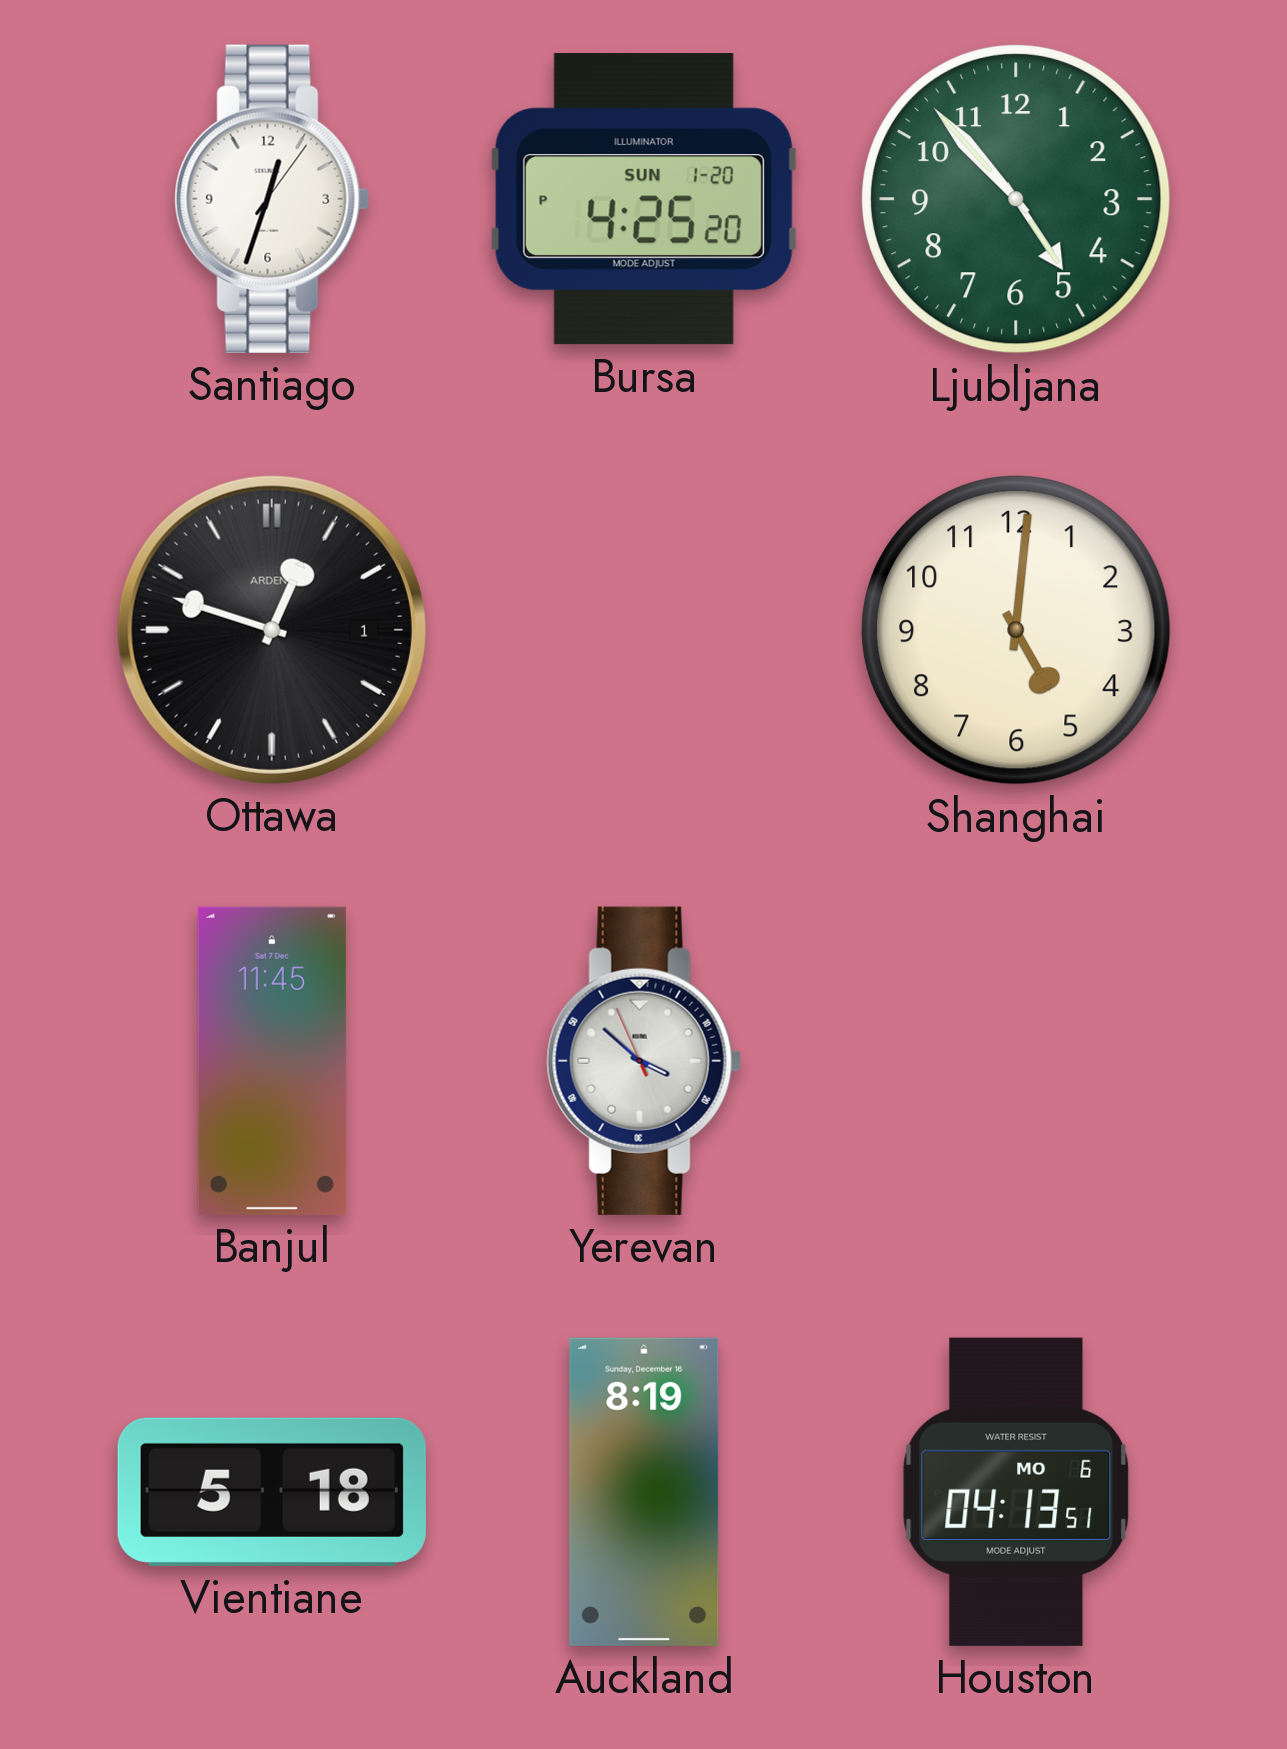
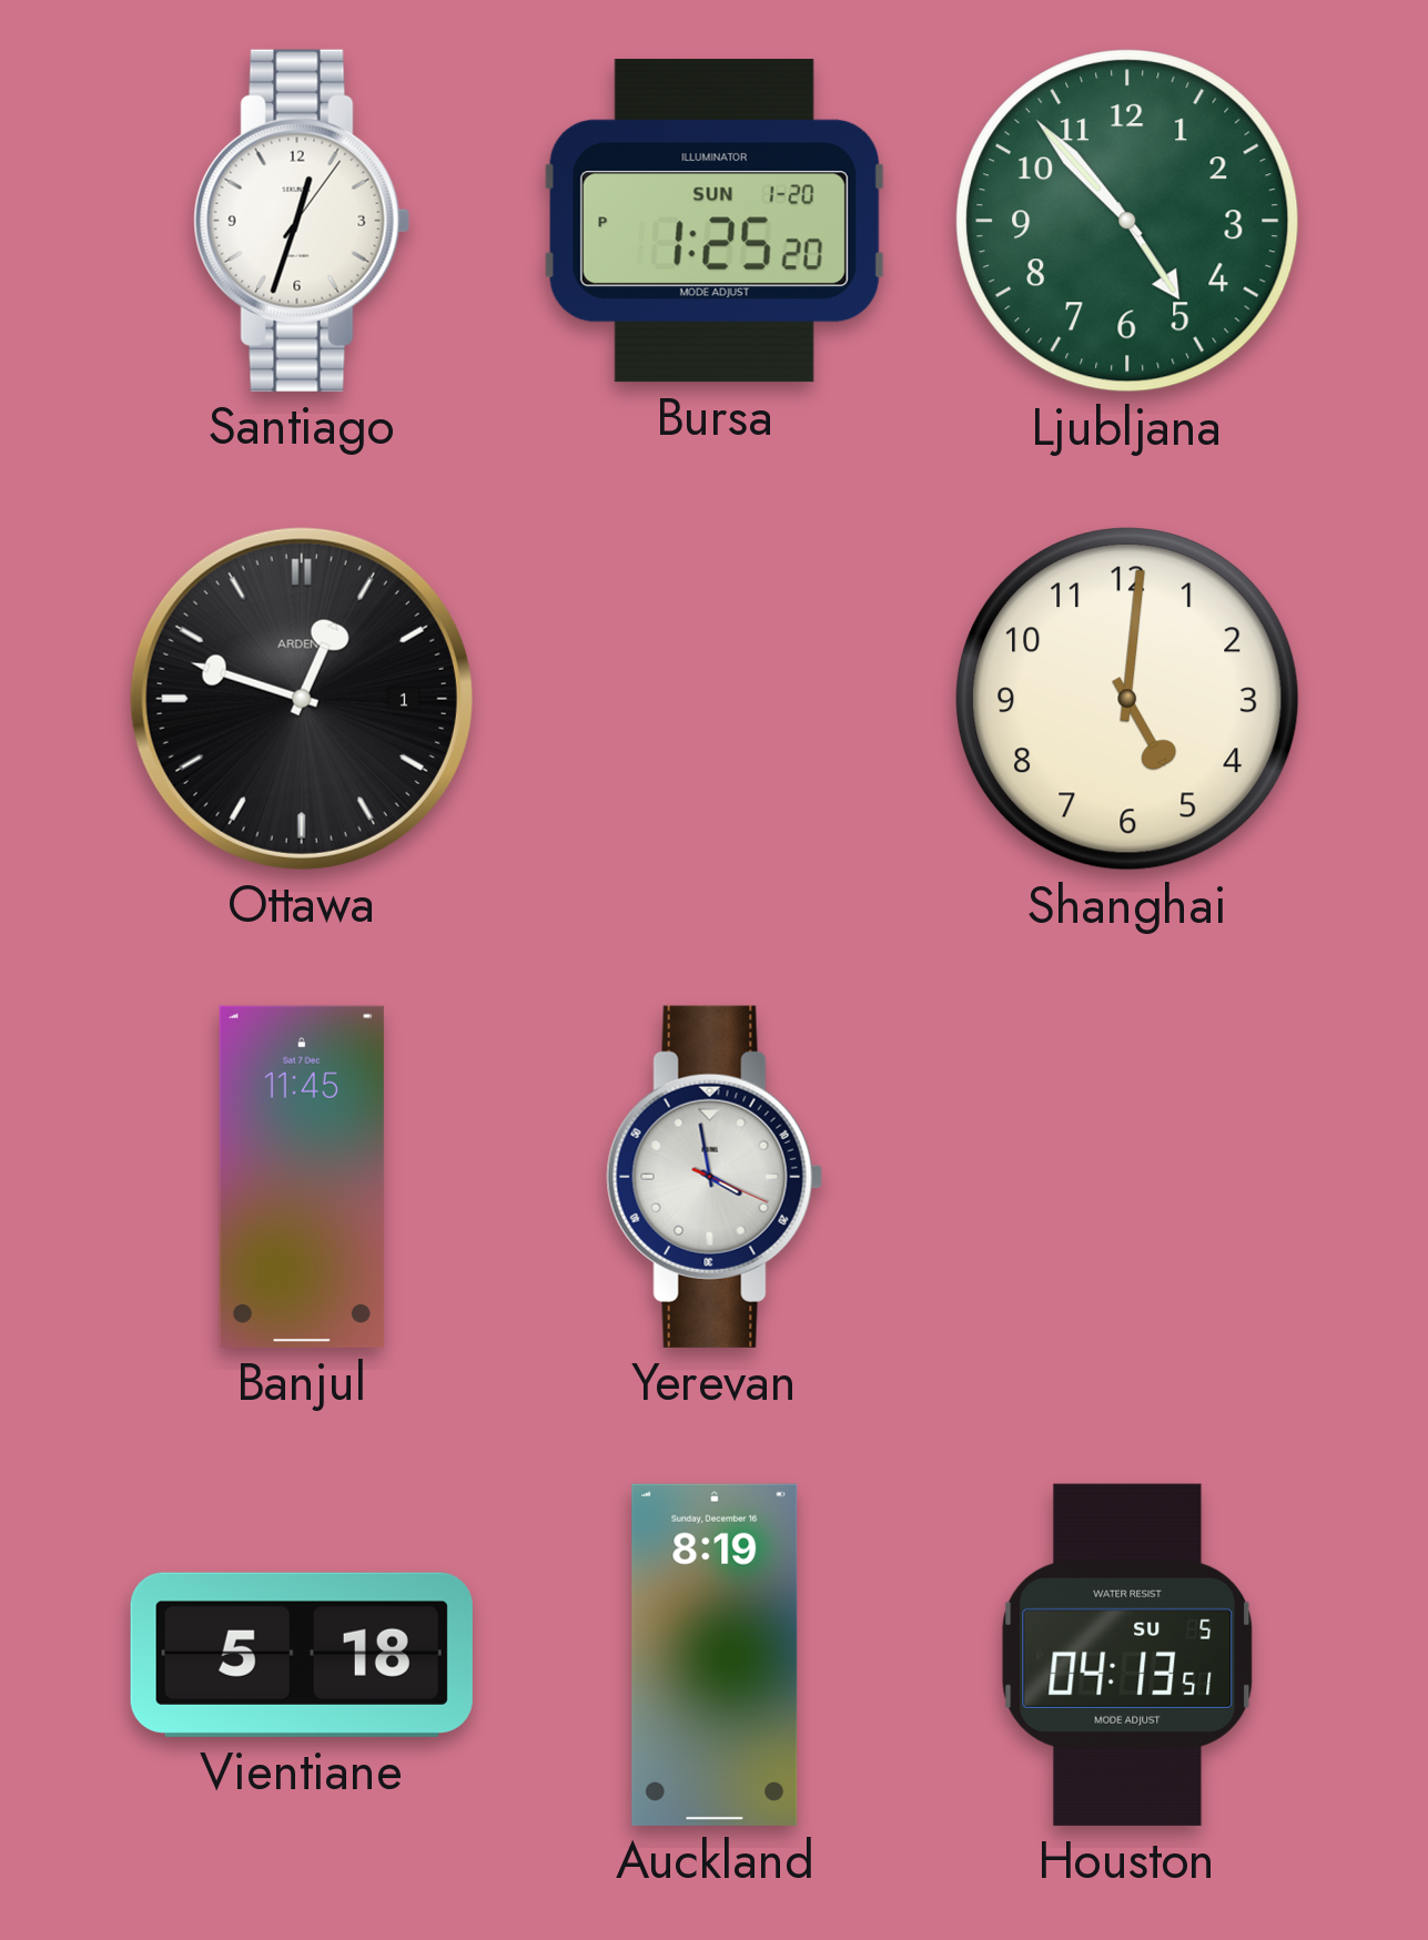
Bursa: 4:25 -> 1:25 (715, 221)
Yerevan: 3:51 -> 3:58 (715, 1177)
Houston date: MO 6 -> SU 5 (1127, 1655)
